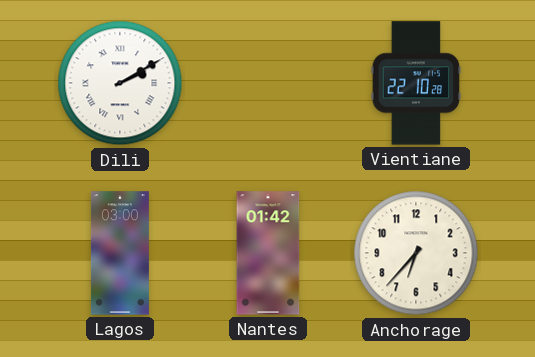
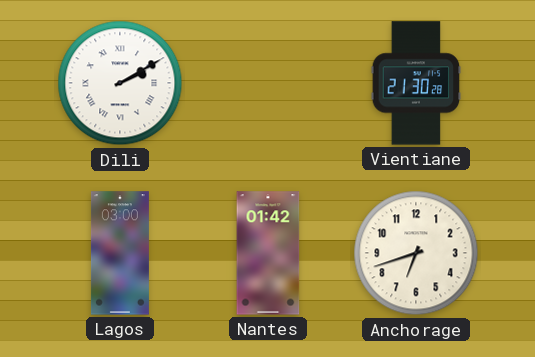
Vientiane: 22:10 -> 21:30 (416, 83)
Anchorage: 6:37 -> 6:42 (416, 253)
